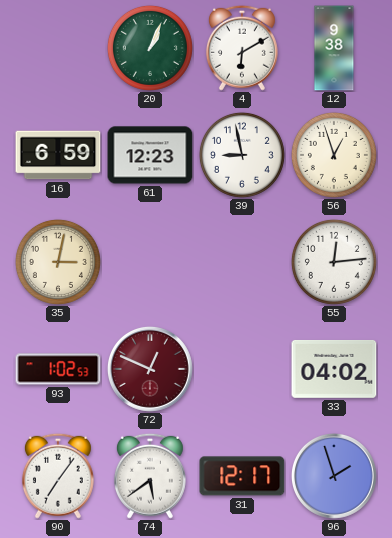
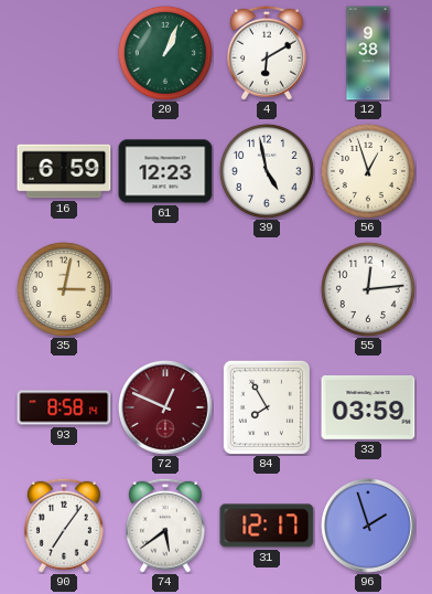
39: 8:58 -> 4:58 (267, 171)
93: 1:02 -> 8:58 (64, 407)
84: none -> 7:55 (266, 406)
33: 04:02 -> 03:59 (368, 407)
